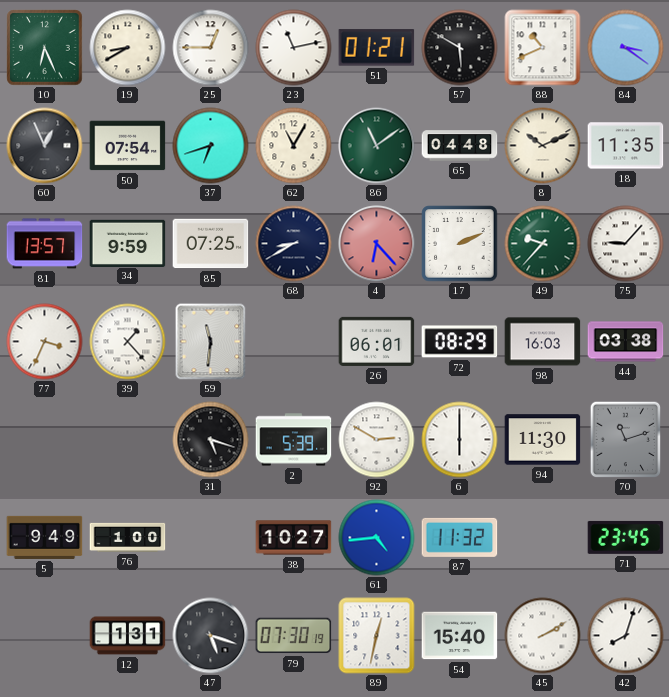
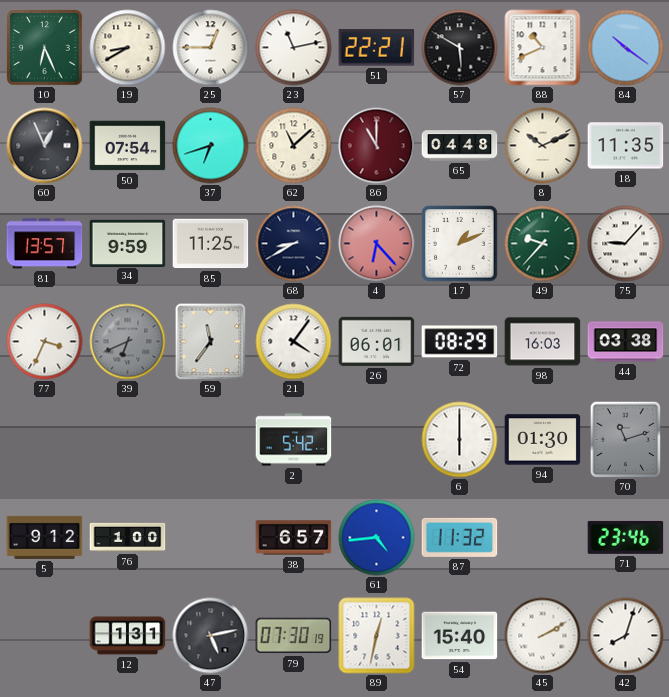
51: 01:21 -> 22:21 (377, 48)
84: 3:21 -> 10:21 (626, 48)
62: 11:05 -> 11:08 (294, 146)
86: 11:09 -> 11:00 (377, 146)
86 dial: green -> burgundy (377, 146)
85: 07:25 -> 11:25 (211, 244)
17: 2:11 -> 1:11 (460, 244)
39: 1:23 -> 6:41 (128, 342)
39 dial: white -> grey (128, 342)
59: 11:31 -> 11:36 (211, 342)
21: none -> 4:06 (294, 342)
31: 5:18 -> none (211, 440)
2: 5:39 -> 5:42 (294, 440)
92: 2:50 -> none (377, 440)
94: 11:30 -> 01:30 (543, 440)
5: 9:49 -> 9:12 (45, 537)
38: 10:27 -> 6:57 (294, 538)
71: 23:45 -> 23:46 (626, 537)
47: 5:18 -> 5:13 (211, 636)
